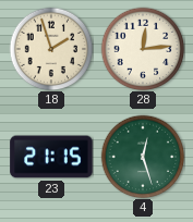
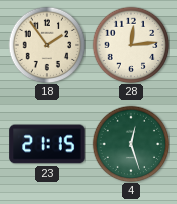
18: 1:57 -> 1:54 (47, 45)
